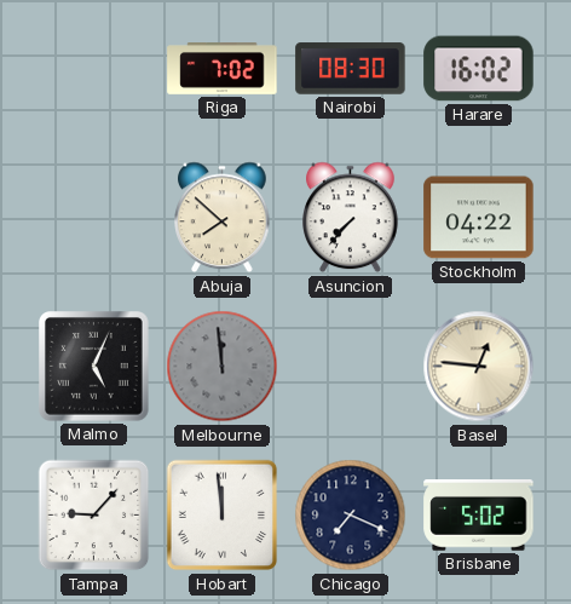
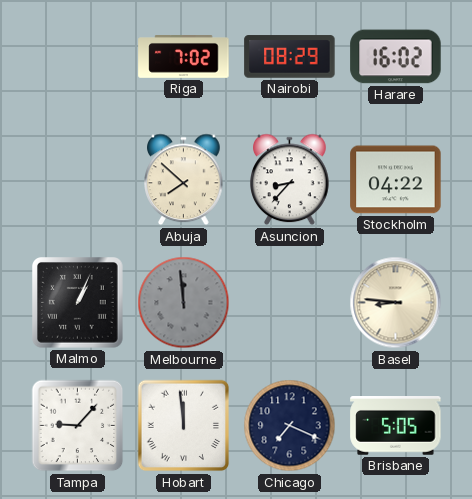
Nairobi: 08:30 -> 08:29 (290, 57)
Asuncion: 7:37 -> 8:37 (290, 180)
Malmo: 5:04 -> 1:04 (78, 303)
Basel: 12:46 -> 8:46 (396, 303)
Brisbane: 5:02 -> 5:05 (396, 426)
